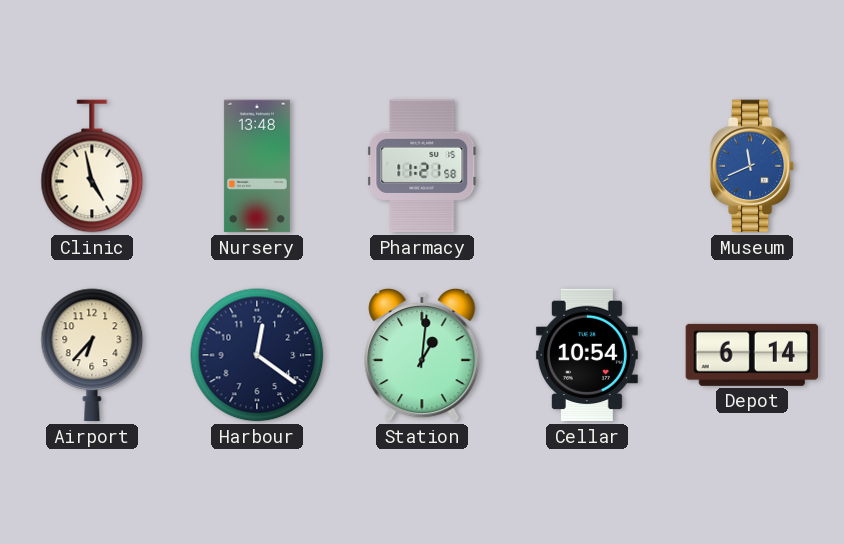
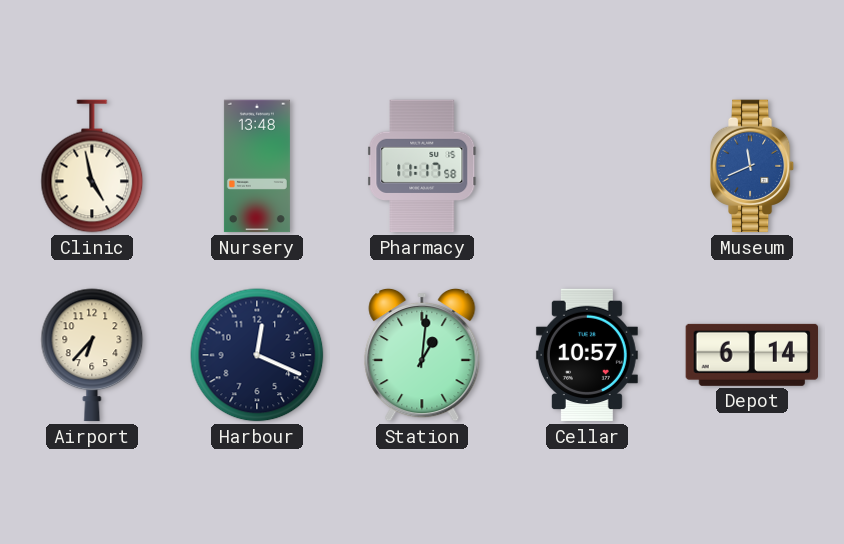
Pharmacy: 11:21 -> 11:17 (422, 166)
Harbour: 12:21 -> 12:19 (257, 355)
Cellar: 10:54 -> 10:57 (587, 355)
